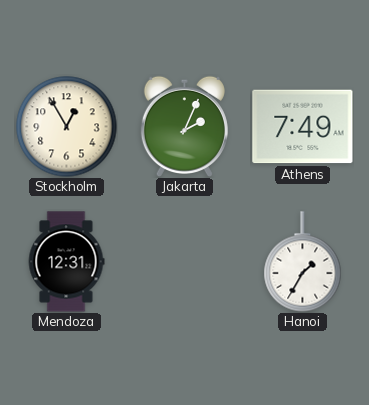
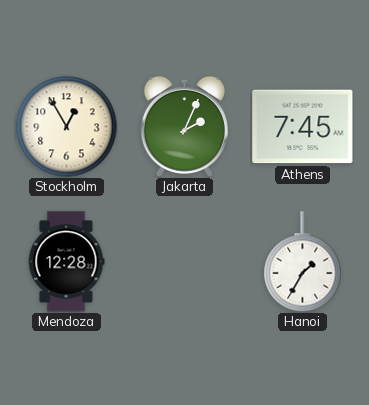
Athens: 7:49 -> 7:45 (303, 127)
Mendoza: 12:31 -> 12:28 (66, 262)
